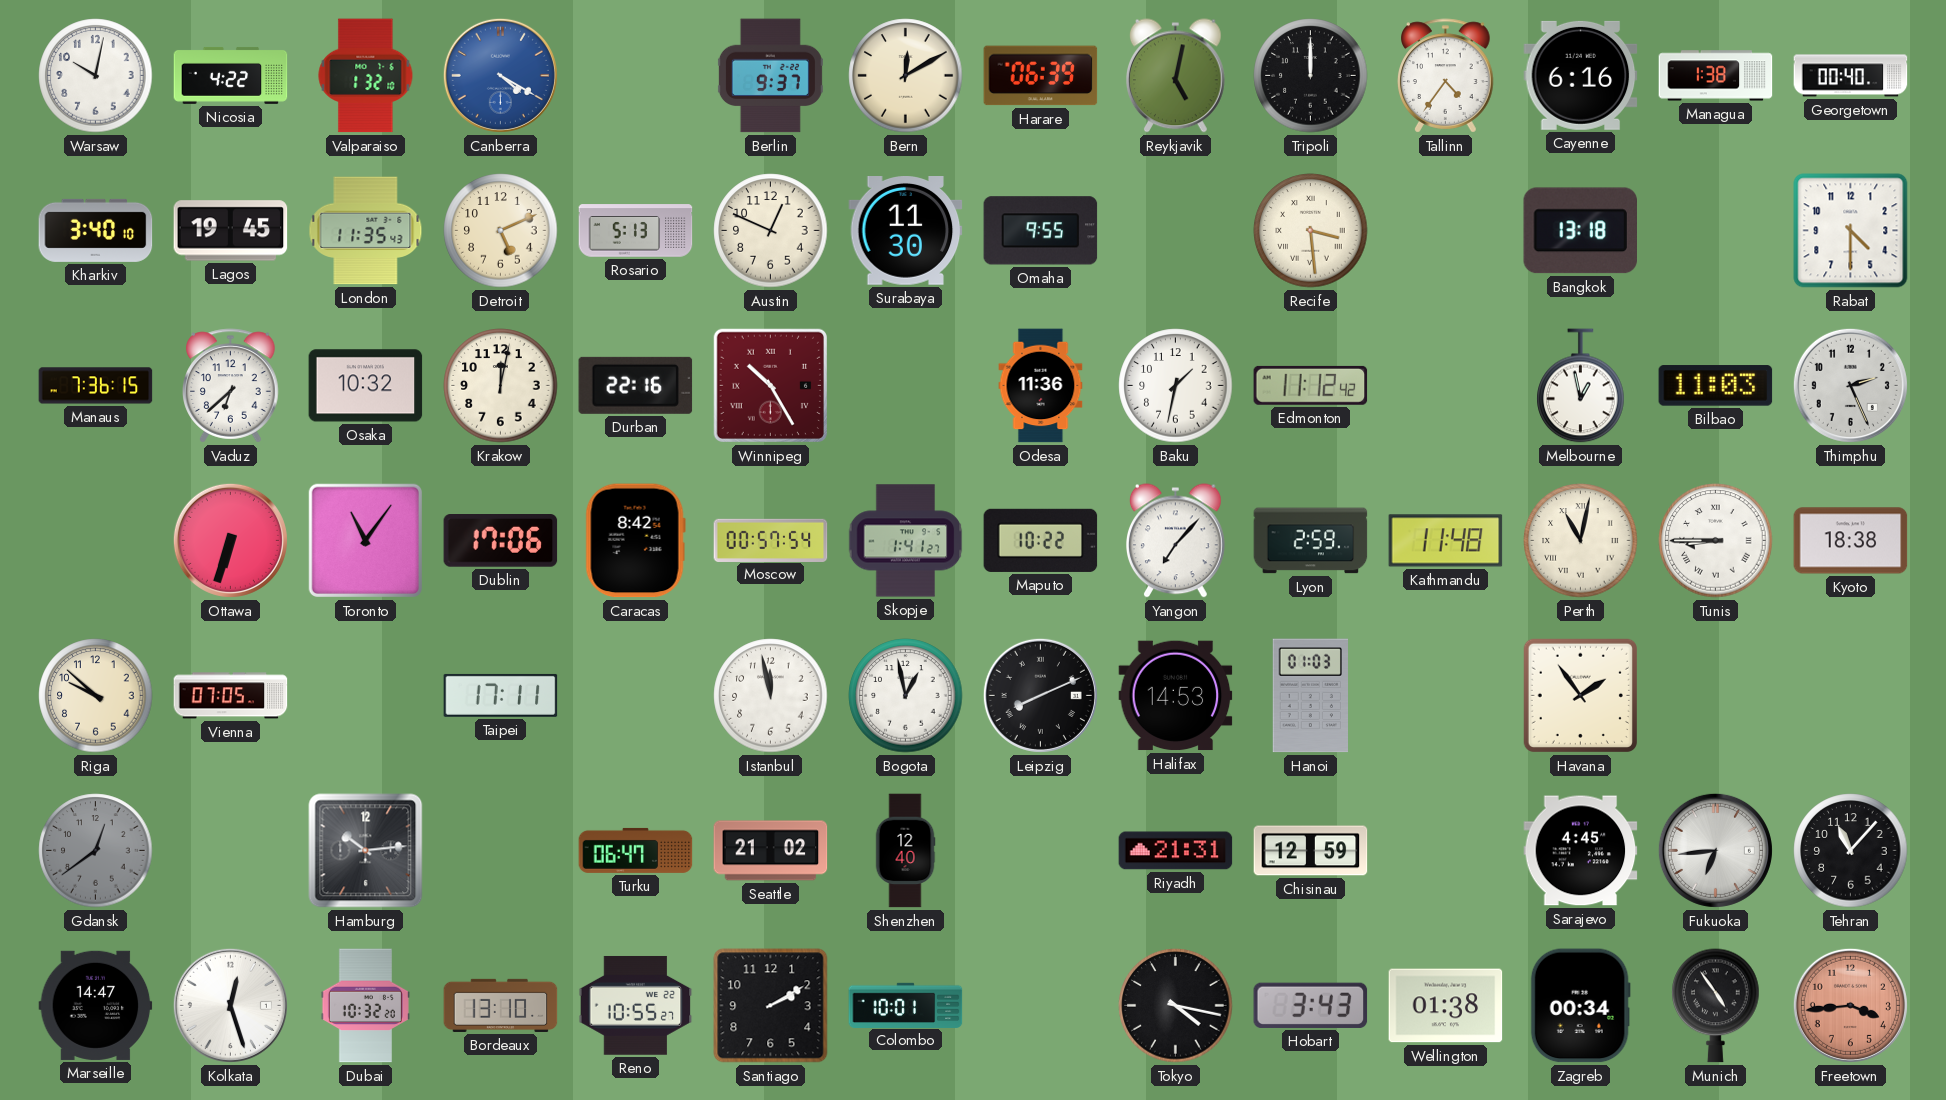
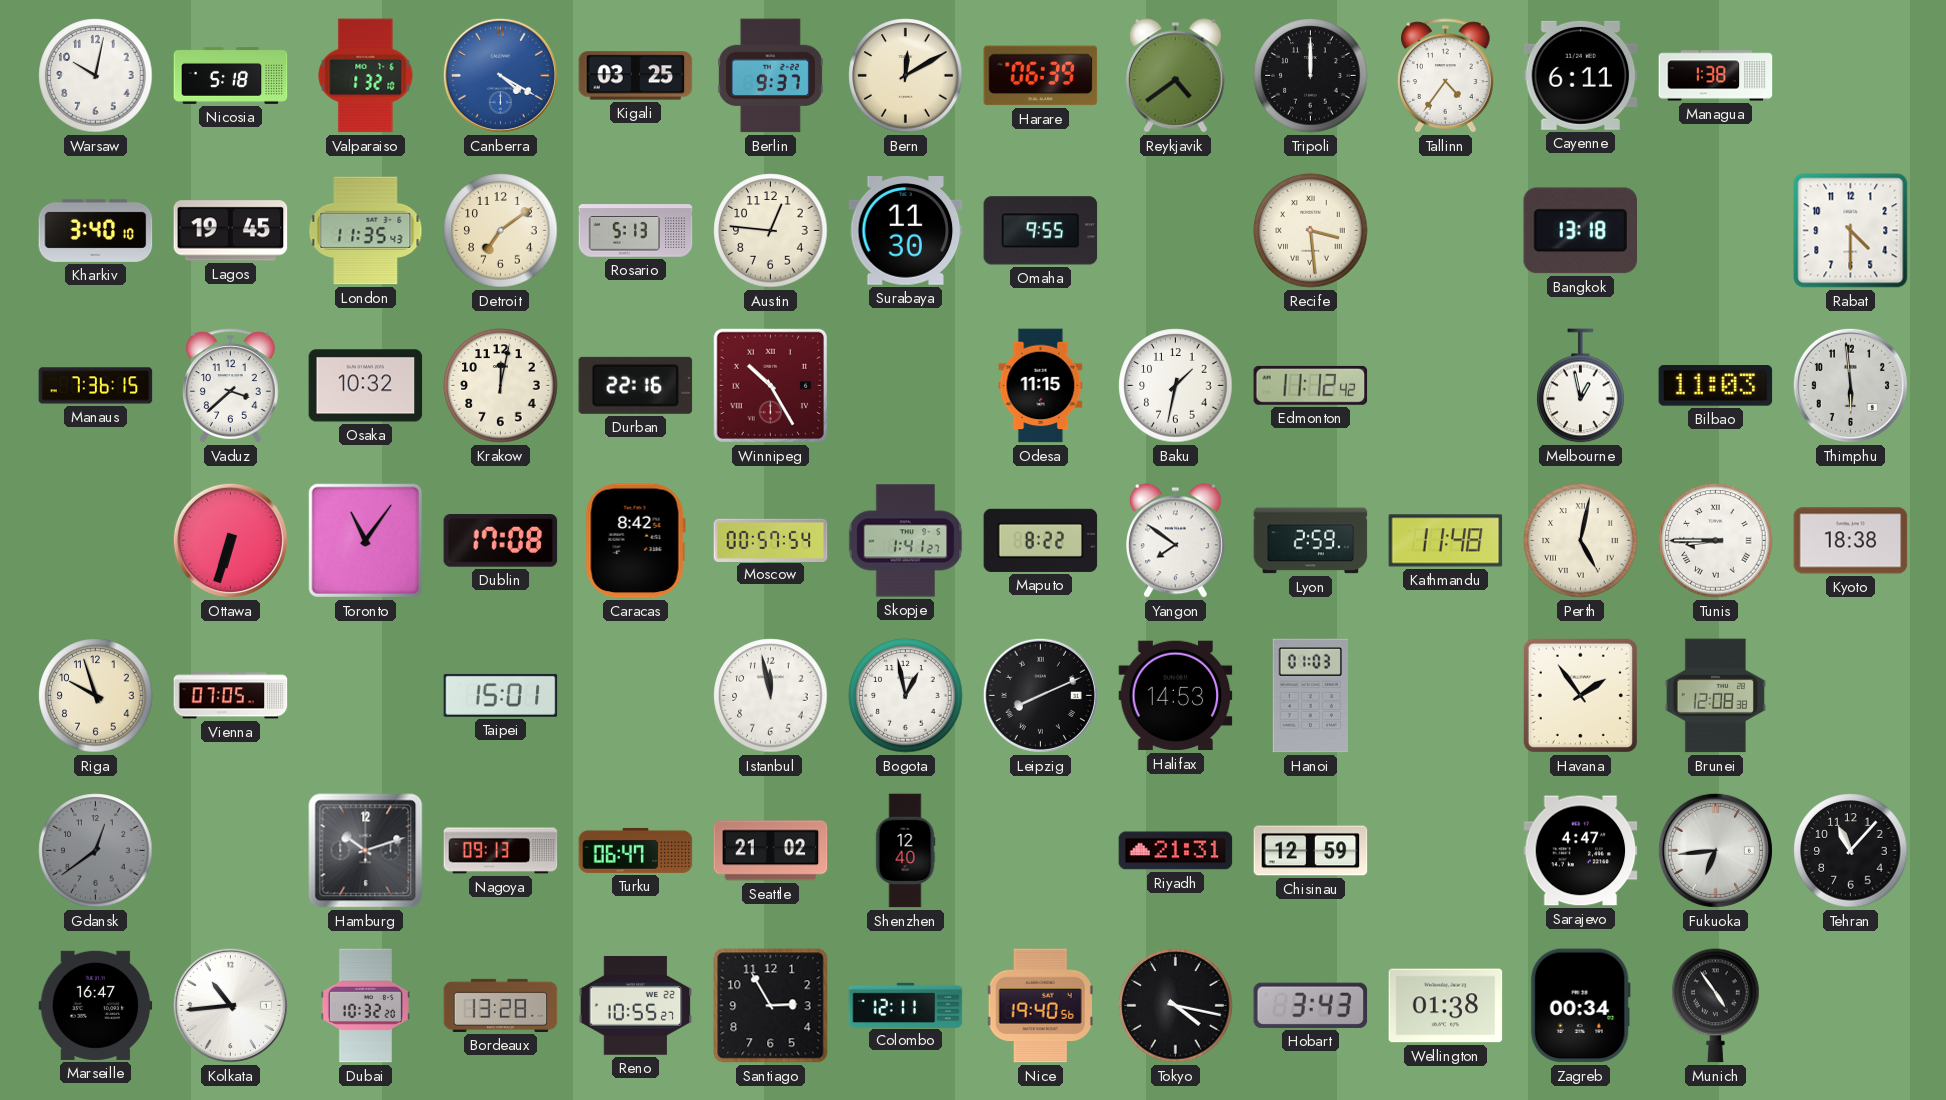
Nicosia: 4:22 -> 5:18 (231, 75)
Kigali: none -> 03:25 (636, 76)
Reykjavik: 5:02 -> 4:39 (1176, 76)
Cayenne: 6:16 -> 6:11 (1581, 75)
Georgetown: 00:40 -> none (1851, 76)
Detroit: 5:11 -> 7:09 (501, 231)
Austin: 12:49 -> 12:46 (771, 231)
Vaduz: 6:38 -> 3:38 (231, 386)
Odesa: 11:36 -> 11:15 (1041, 386)
Thimphu: 2:26 -> 5:59 (1850, 385)
Dublin: 17:06 -> 17:08 (501, 541)
Maputo: 10:22 -> 8:22 (1041, 540)
Yangon: 7:07 -> 7:51 (1176, 541)
Perth: 11:02 -> 5:02 (1581, 541)
Riga: 9:52 -> 9:57 (96, 696)
Taipei: 17:11 -> 15:01 (501, 695)
Brunei: none -> 12:08 (1715, 696)
Hamburg: 10:14 -> 10:12 (366, 851)
Nagoya: none -> 09:13 (501, 851)
Sarajevo: 4:45 -> 4:47 (1581, 851)
Marseille: 14:47 -> 16:47 (96, 1005)
Kolkata: 12:27 -> 10:44 (230, 1005)
Bordeaux: 13:10 -> 13:28 (501, 1005)
Santiago: 2:10 -> 2:55 (771, 1006)
Colombo: 10:01 -> 12:11 (906, 1005)
Nice: none -> 19:40 (1040, 1006)
Freetown: 3:44 -> none (1850, 1005)
